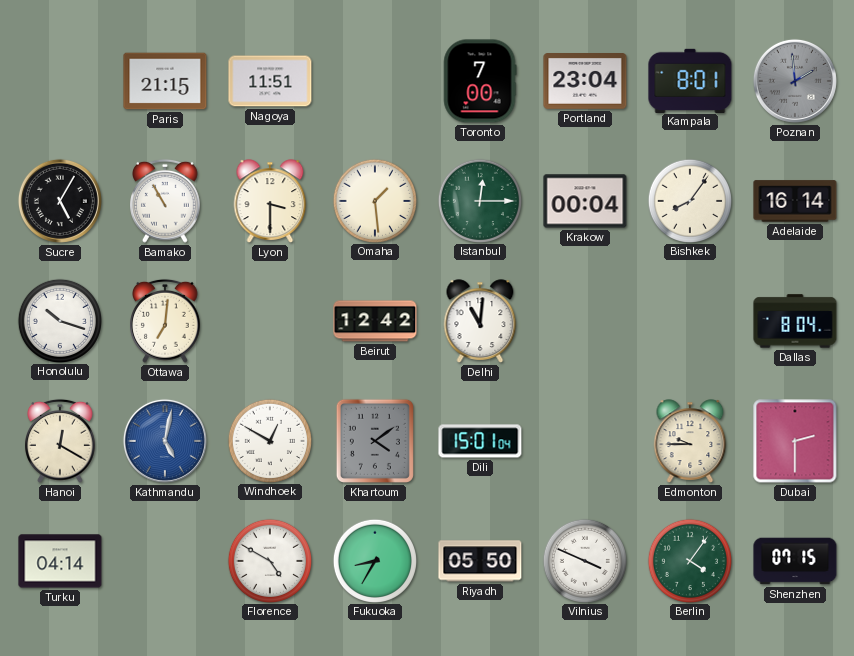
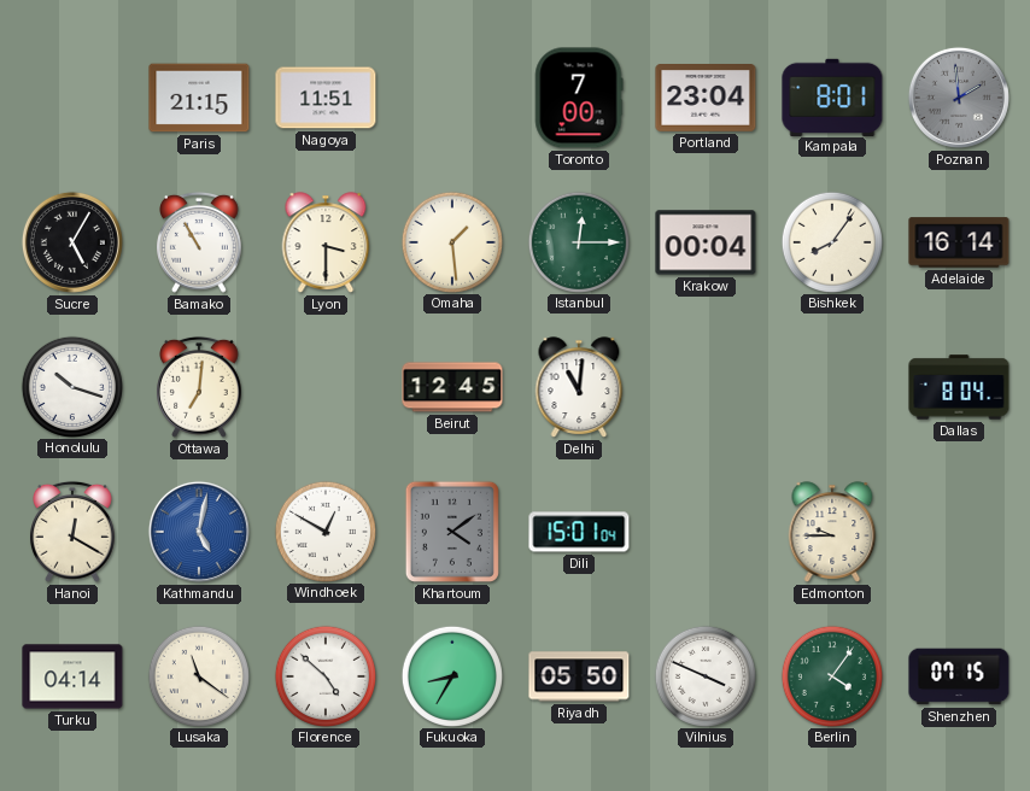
Beirut: 12:42 -> 12:45 (452, 387)
Dubai: 2:30 -> none (795, 441)
Lusaka: none -> 11:21 (198, 675)
Florence: 4:50 -> 4:52 (324, 675)
